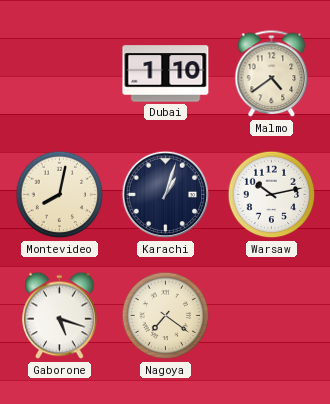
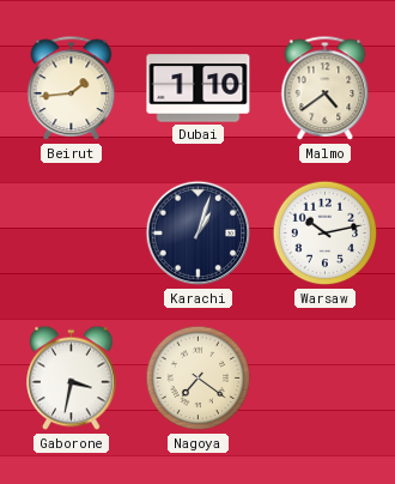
Beirut: none -> 1:44 (72, 89)
Montevideo: 8:02 -> none (60, 195)
Gaborone: 5:18 -> 3:32 (72, 379)
